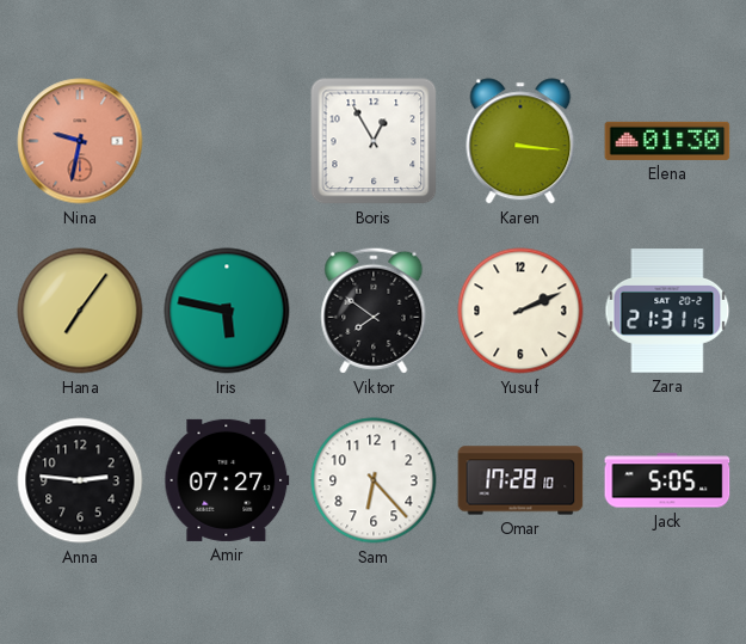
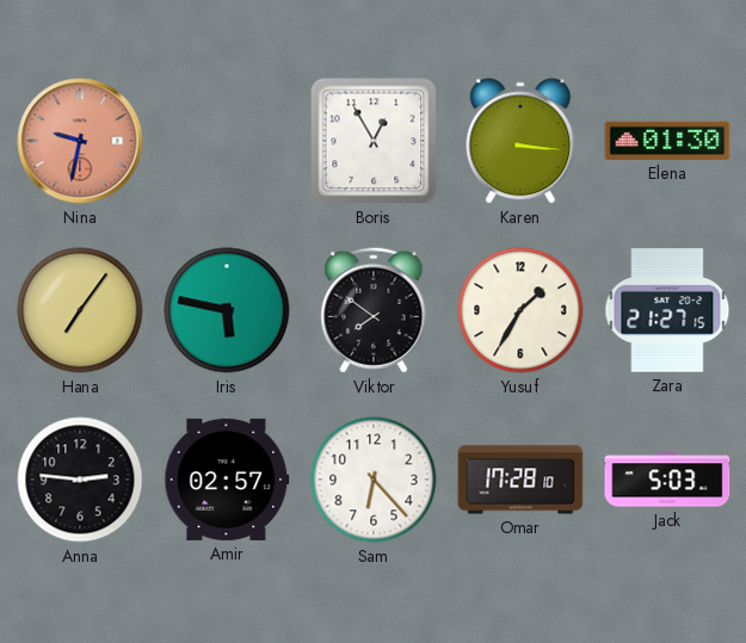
Yusuf: 2:11 -> 1:35 (520, 310)
Zara: 21:31 -> 21:27 (667, 310)
Amir: 07:27 -> 02:57 (227, 480)
Jack: 5:05 -> 5:03 (667, 480)
